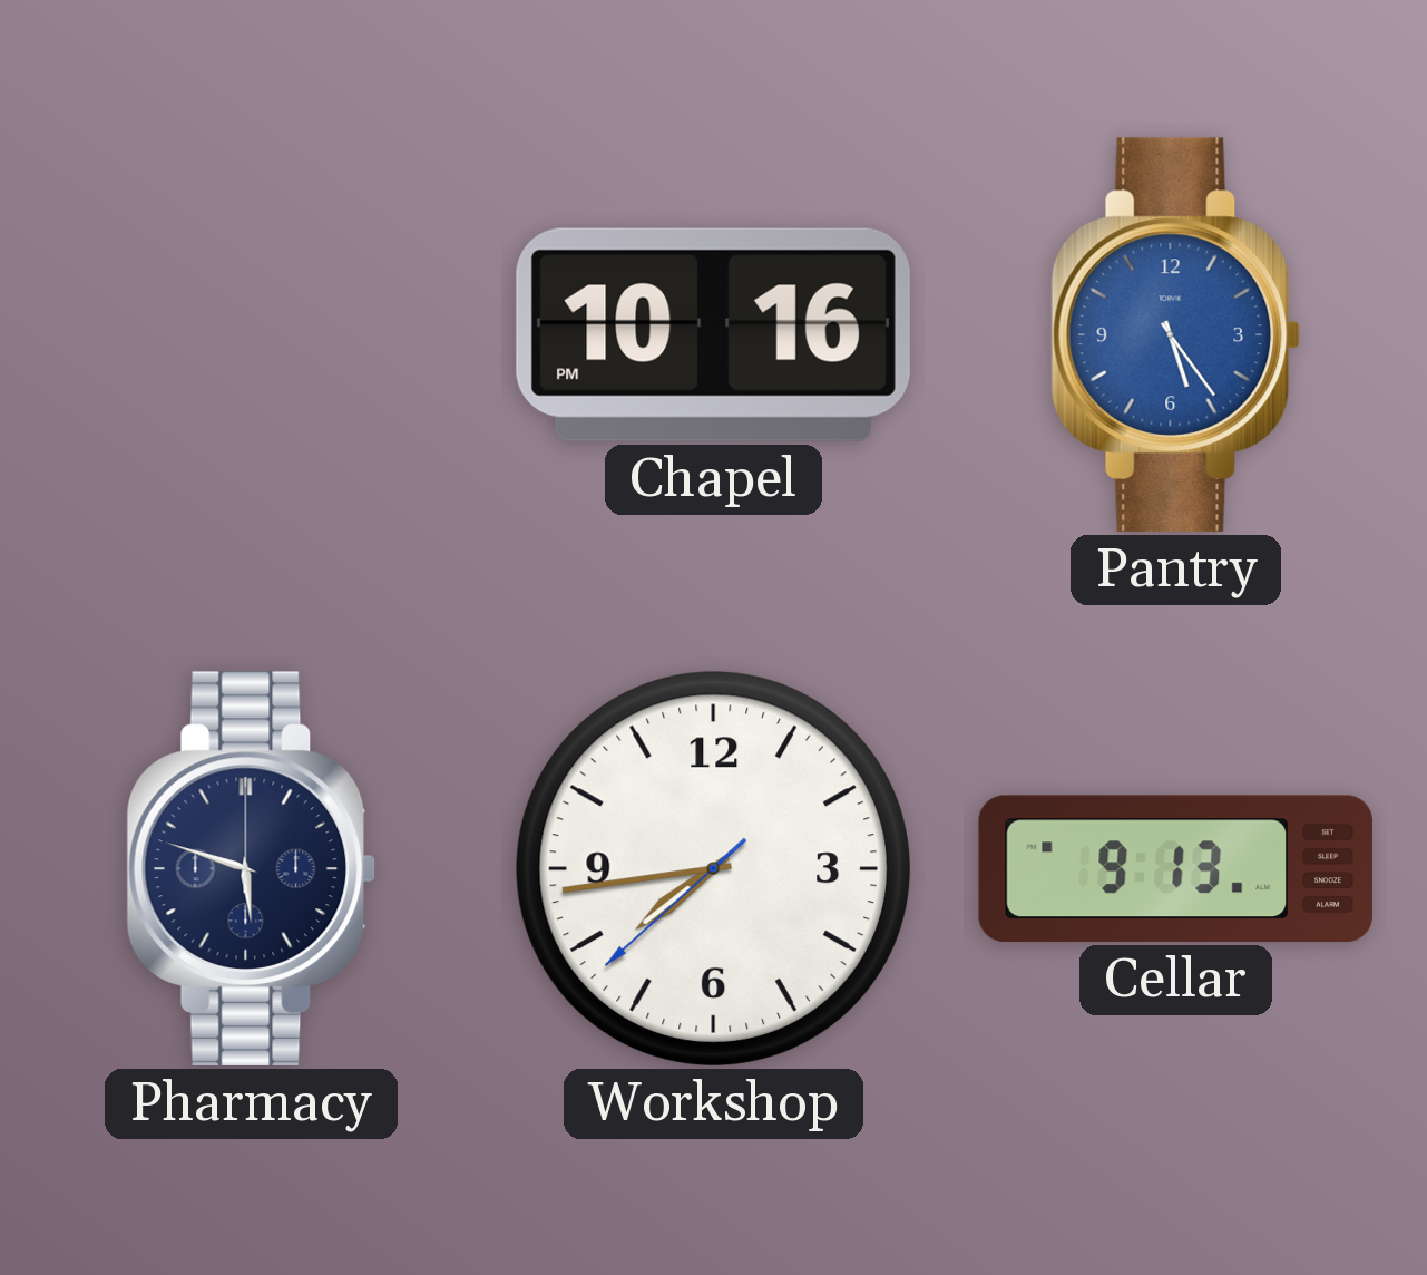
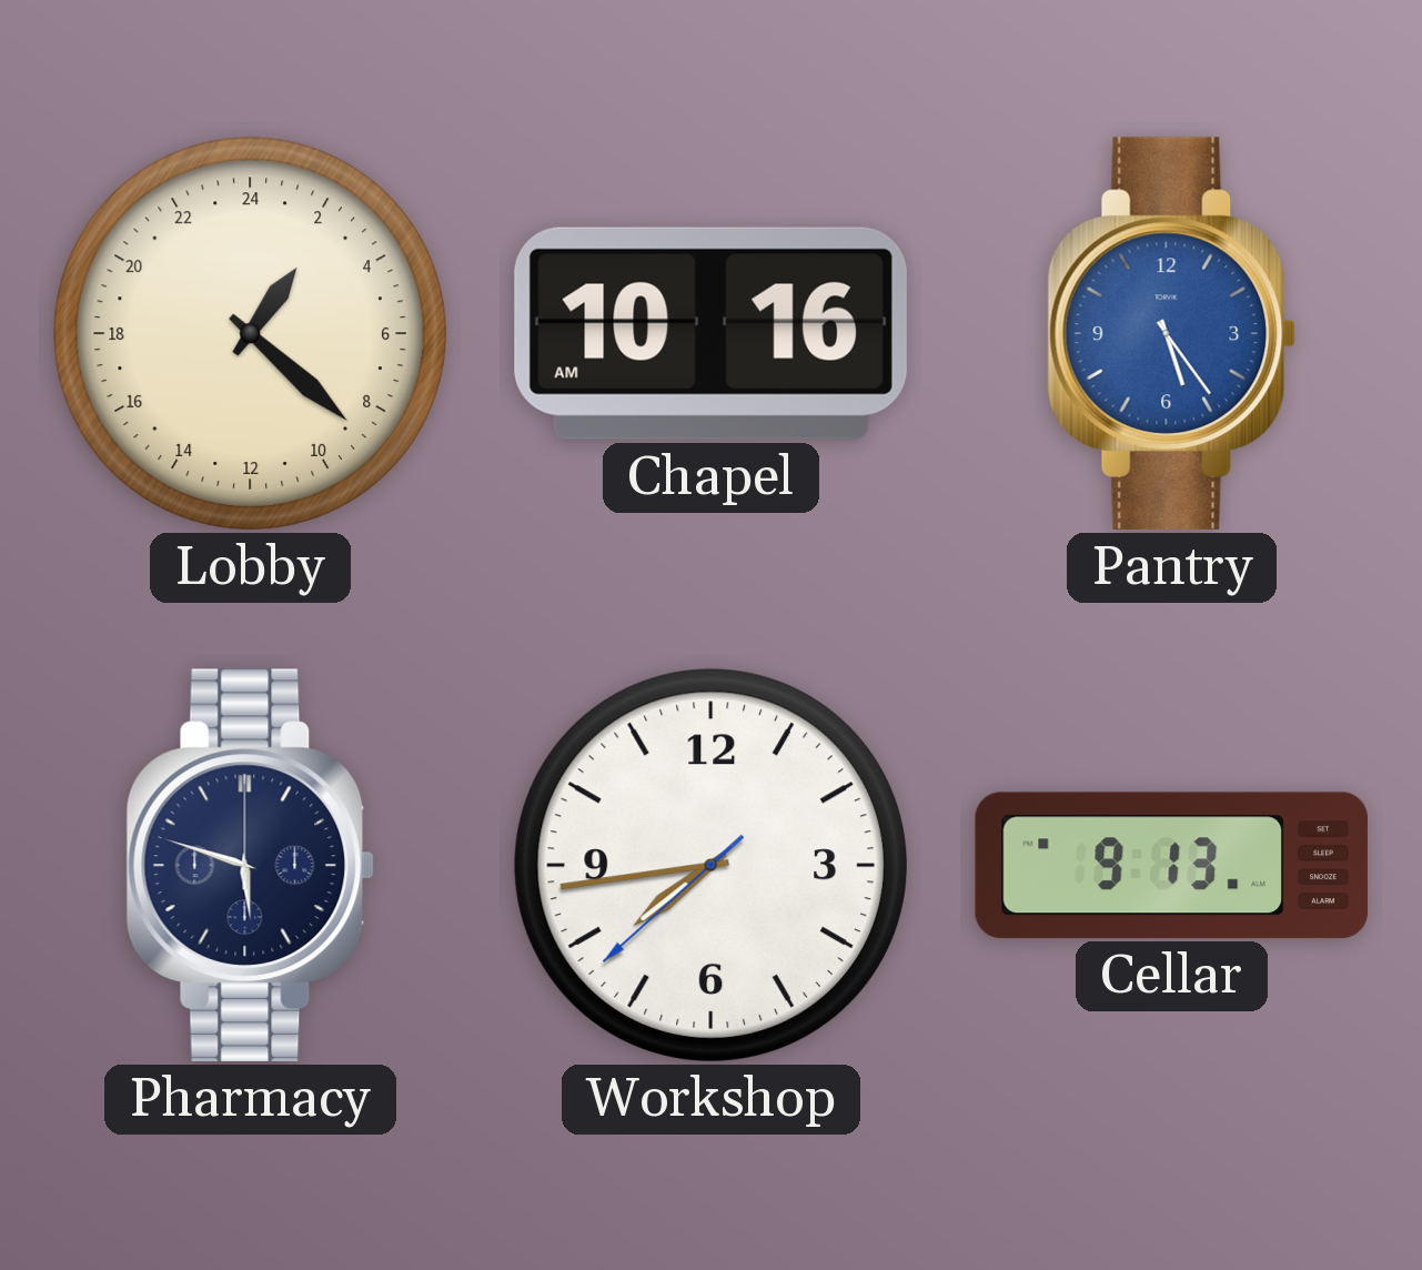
Lobby: none -> 2:22 (250, 333)
Chapel: 10:16 PM -> 10:16 AM (710, 333)
